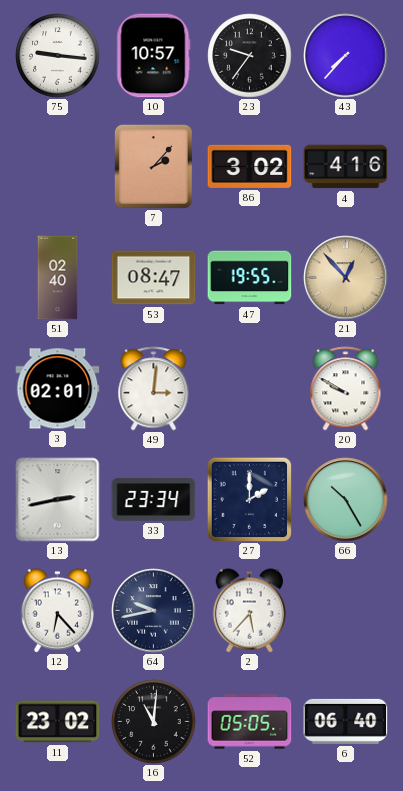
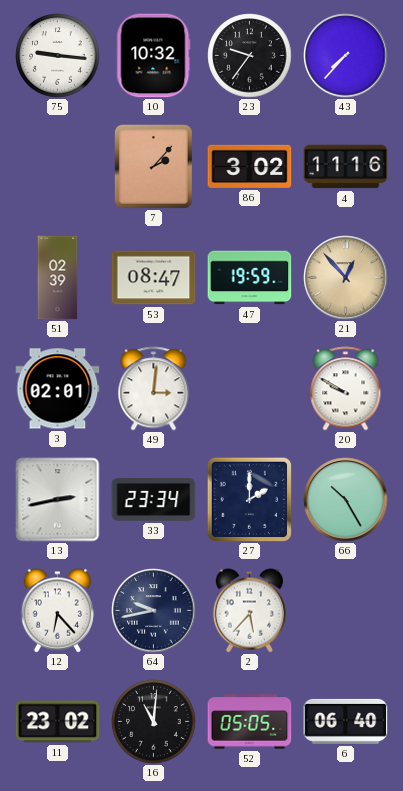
10: 10:57 -> 10:32 (154, 56)
4: 4:16 -> 11:16 (346, 167)
51: 02:40 -> 02:39 (58, 278)
47: 19:55 -> 19:59 (250, 278)
